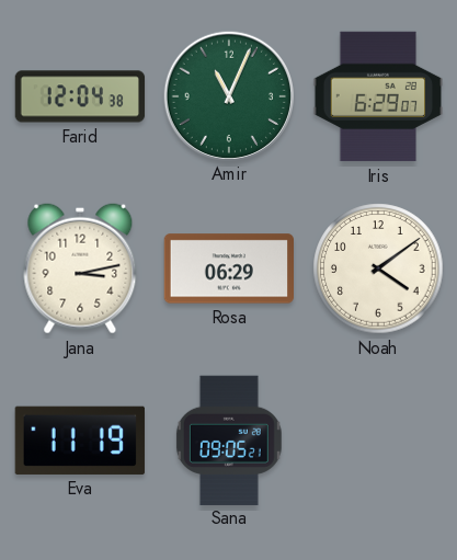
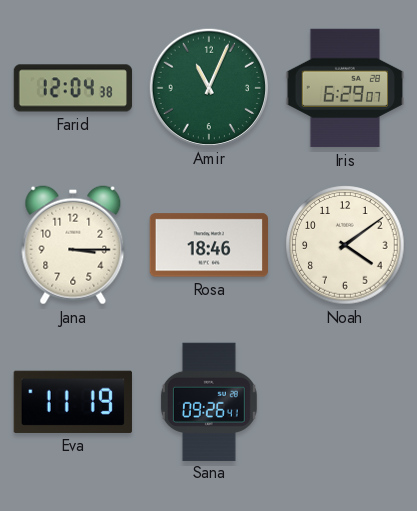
Jana: 3:13 -> 3:15 (73, 245)
Rosa: 06:29 -> 18:46 (208, 245)
Sana: 09:05 -> 09:26 (209, 401)
